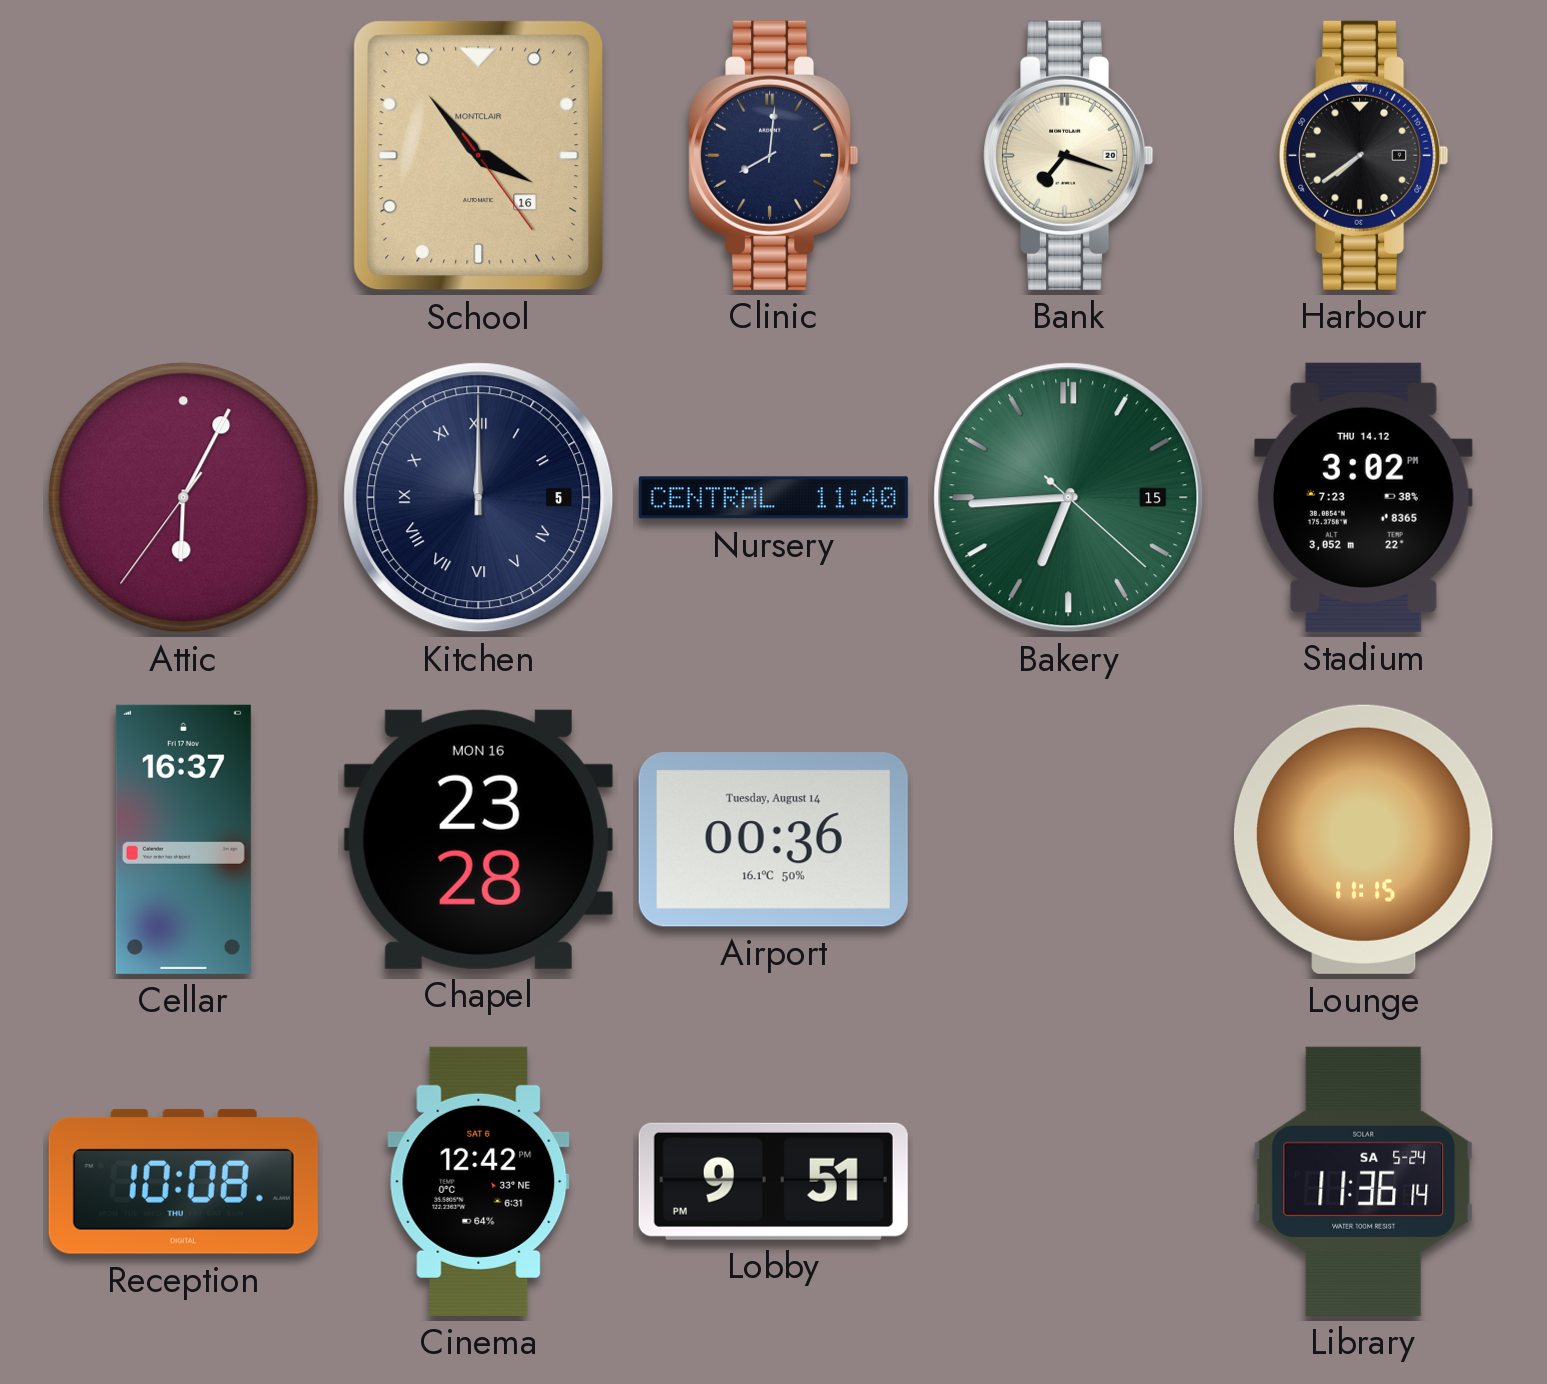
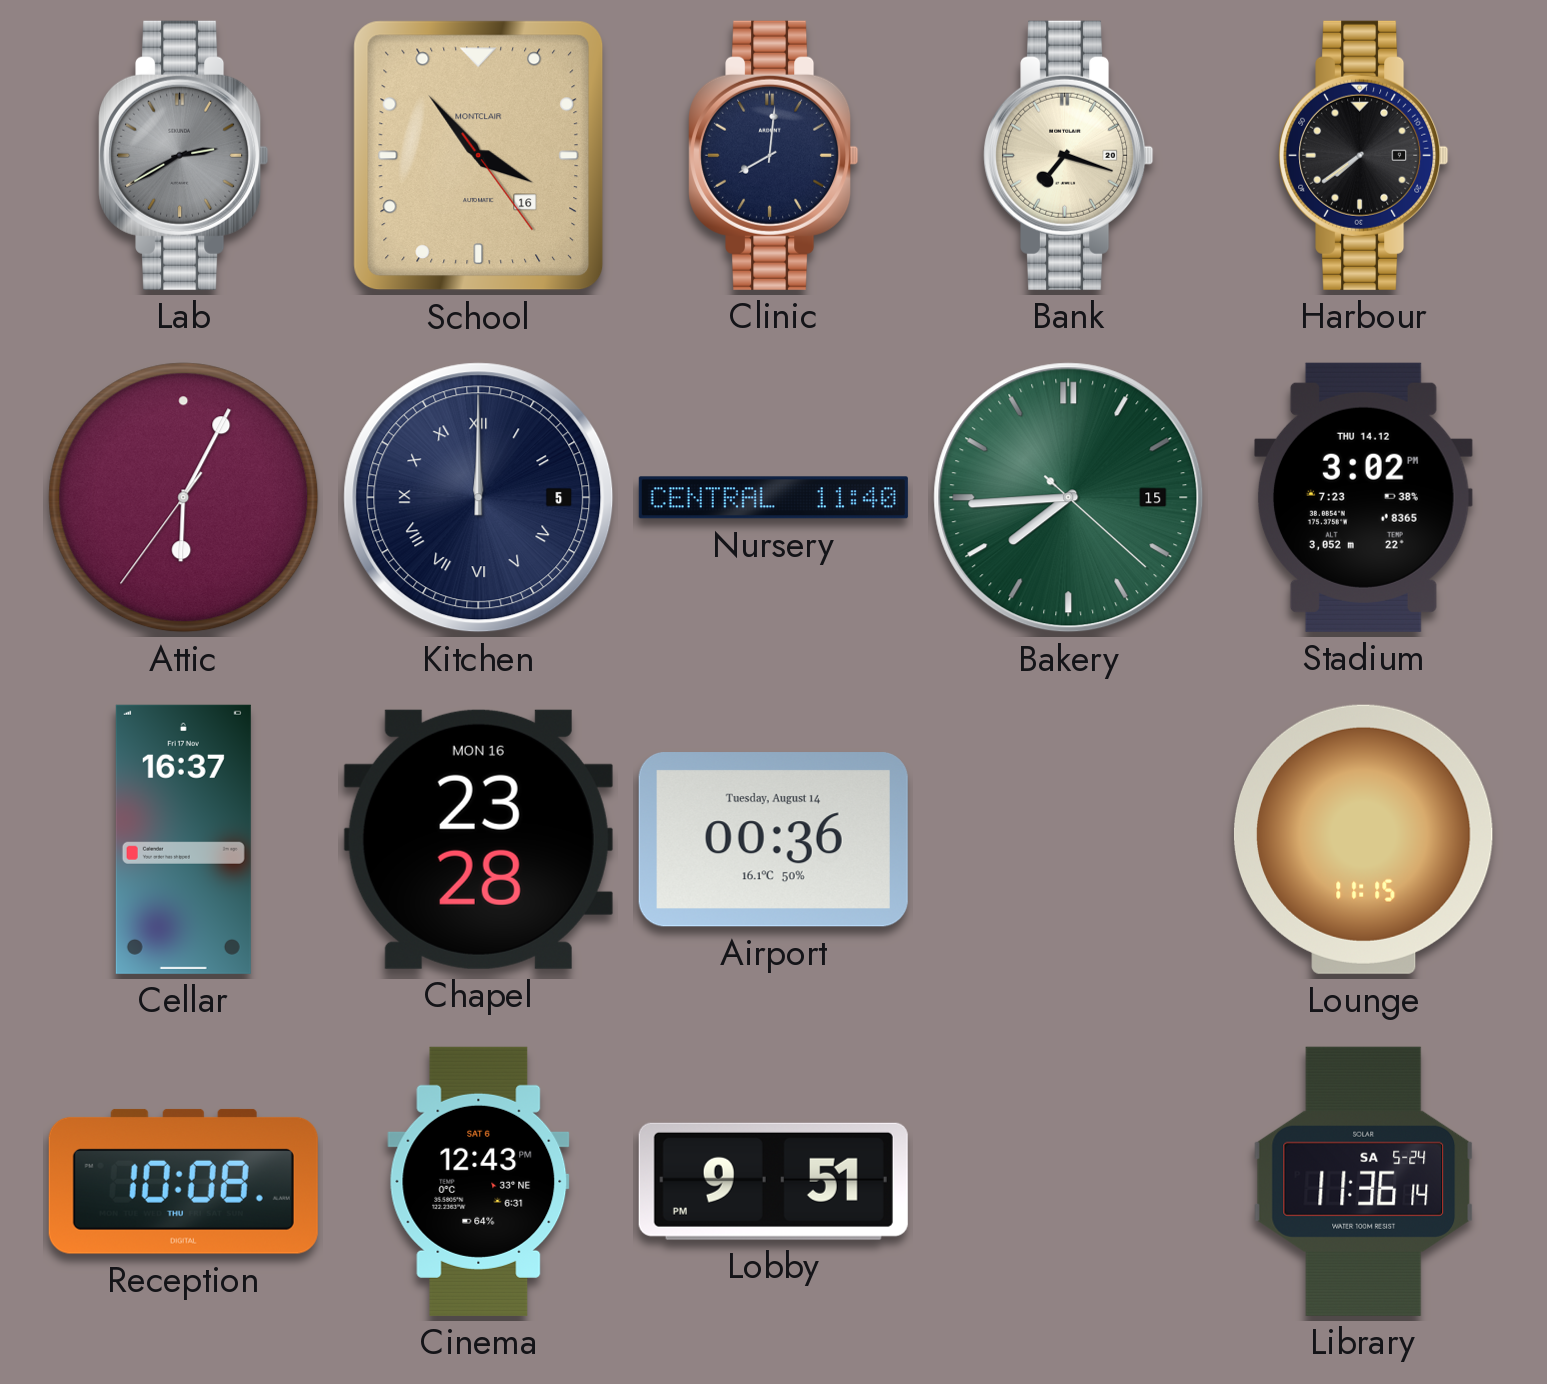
Lab: none -> 2:40 (184, 155)
Bakery: 6:44 -> 7:44 (1069, 498)
Cinema: 12:42 -> 12:43 (479, 1181)
